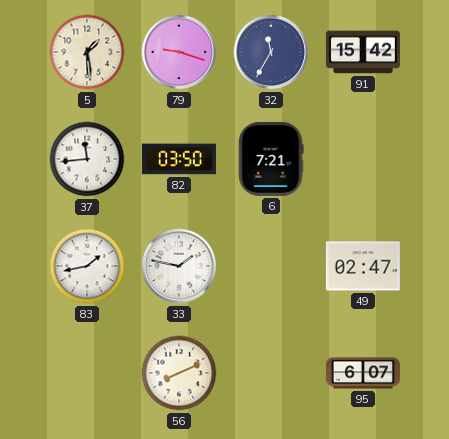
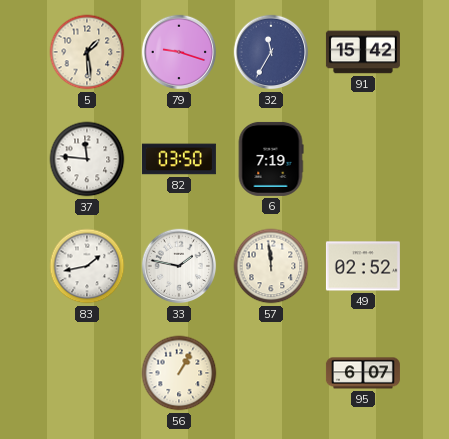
37: 11:44 -> 11:46 (87, 159)
6: 7:21 -> 7:19 (271, 159)
57: none -> 11:59 (271, 266)
49: 02:47 -> 02:52 (363, 266)
56: 8:11 -> 1:05 (179, 373)
